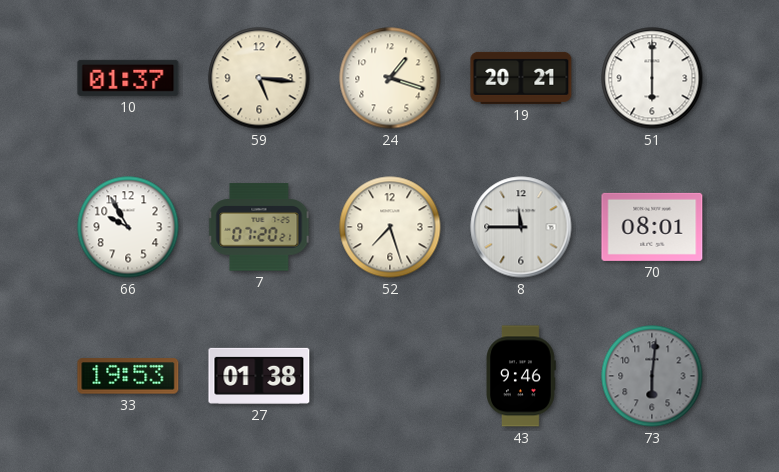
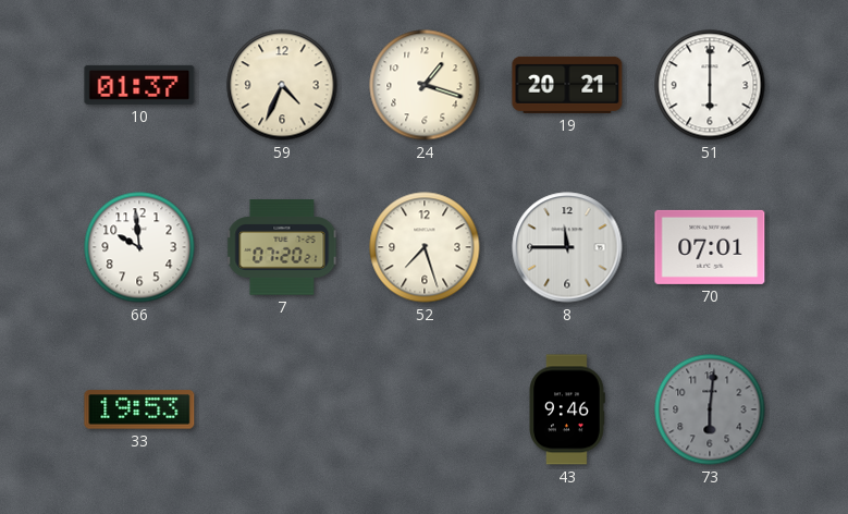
59: 5:16 -> 4:34 (282, 85)
66: 9:55 -> 9:59 (139, 247)
70: 08:01 -> 07:01 (710, 247)
27: 01:38 -> none (259, 376)
